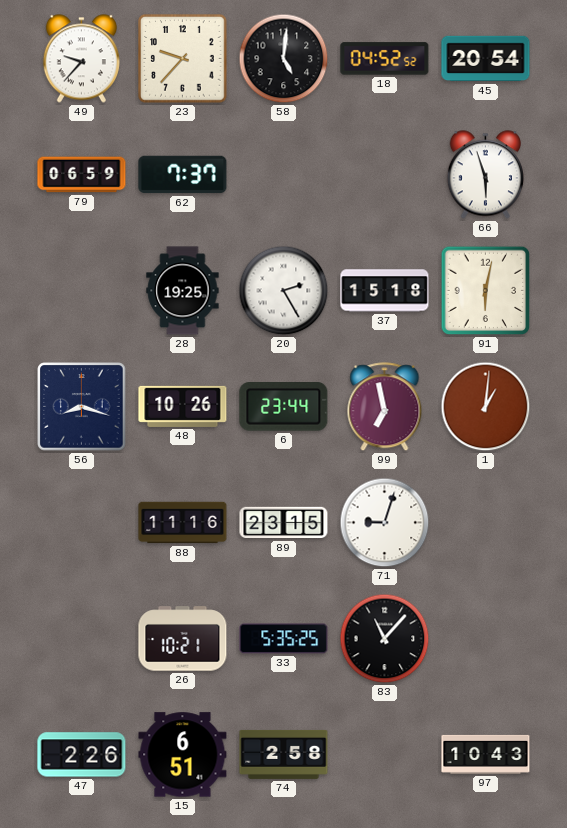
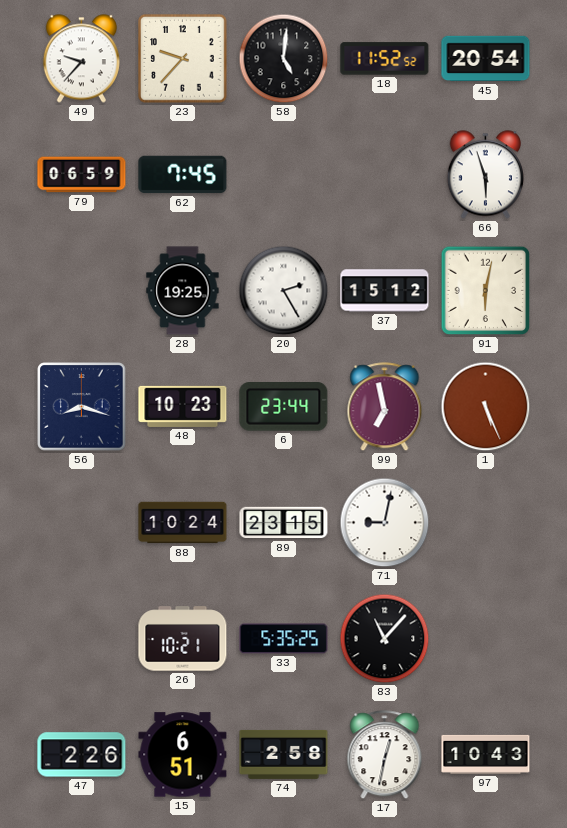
18: 04:52 -> 11:52 (385, 59)
62: 7:37 -> 7:45 (183, 175)
37: 15:18 -> 15:12 (385, 291)
48: 10:26 -> 10:23 (183, 406)
1: 1:01 -> 5:26 (486, 407)
88: 11:16 -> 10:24 (183, 523)
71: 9:03 -> 9:02 (385, 523)
17: none -> 12:32 (385, 755)
